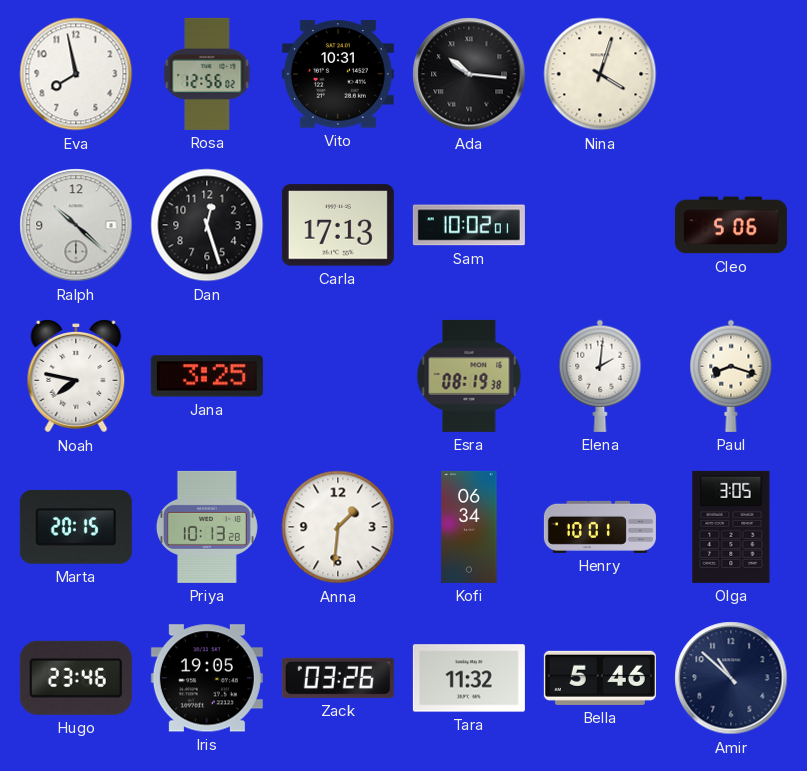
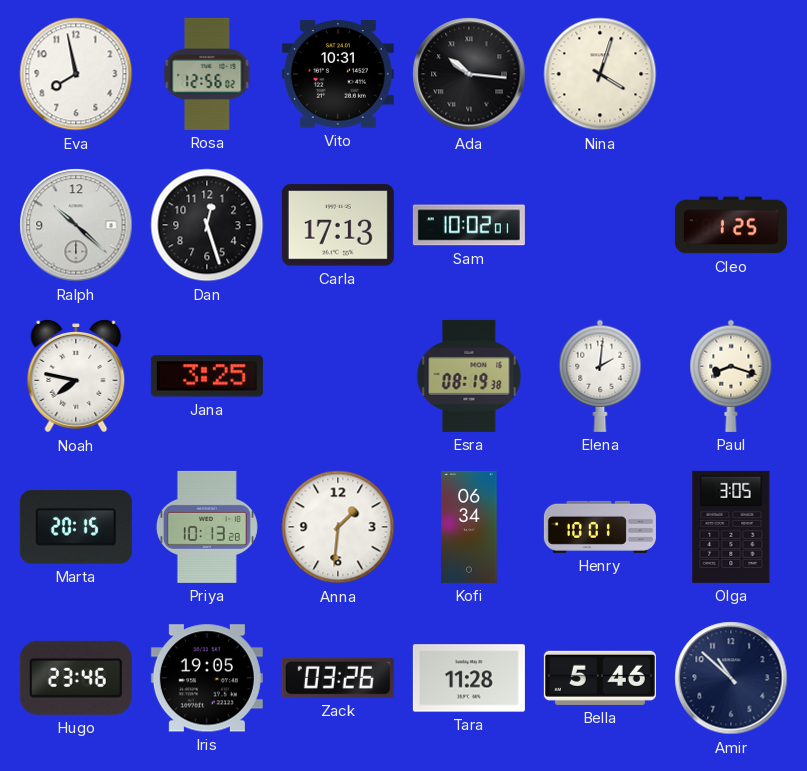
Cleo: 5:06 -> 1:25 (731, 225)
Tara: 11:32 -> 11:28 (469, 678)
